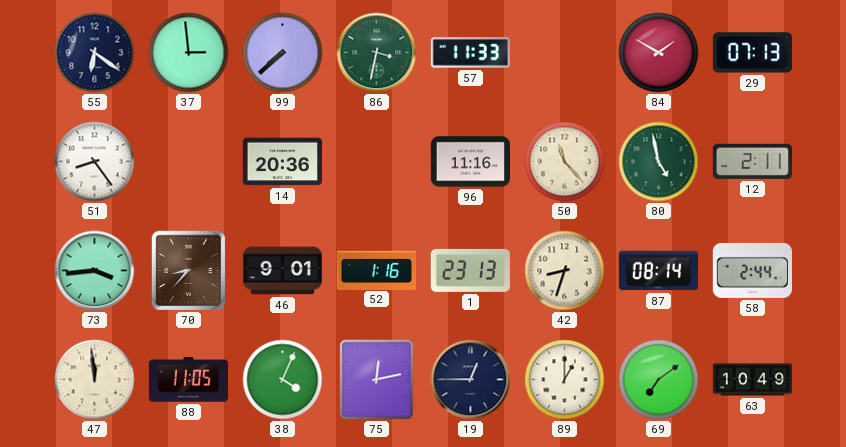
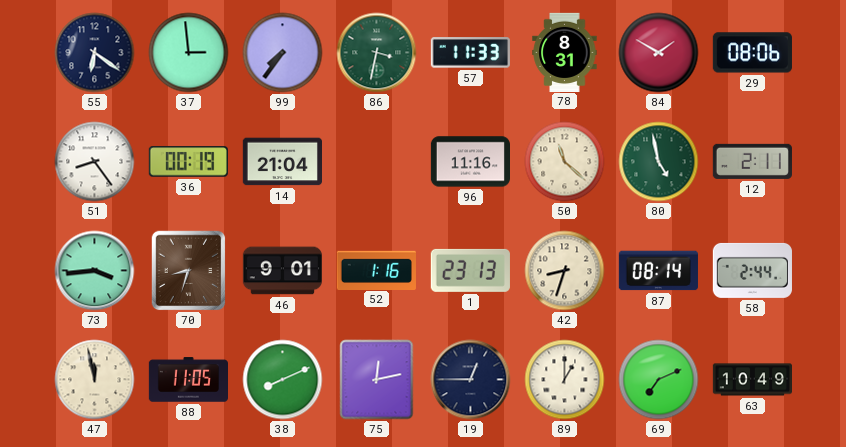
99: 7:38 -> 7:36 (283, 53)
78: none -> 8:31 (565, 52)
29: 07:13 -> 08:06 (752, 53)
36: none -> 00:19 (188, 162)
14: 20:36 -> 21:04 (282, 162)
50: 11:23 -> 11:22 (565, 162)
70: 8:37 -> 8:33 (189, 271)
47: 11:59 -> 11:58 (95, 380)
38: 4:04 -> 8:11 (283, 380)
69: 7:09 -> 7:11 (659, 380)
